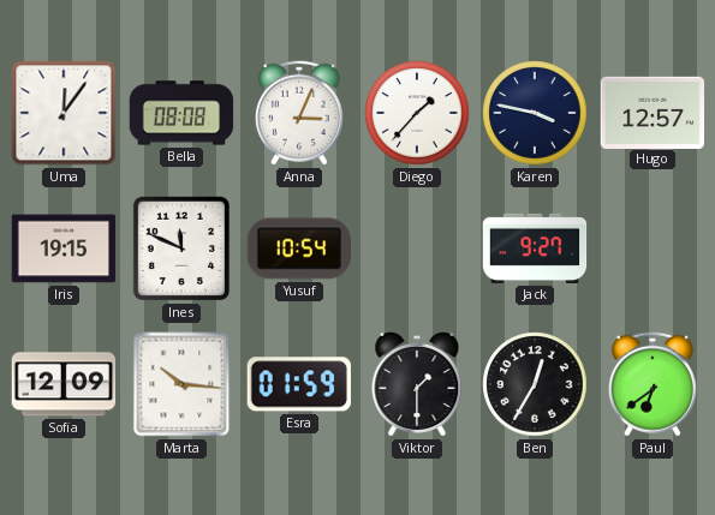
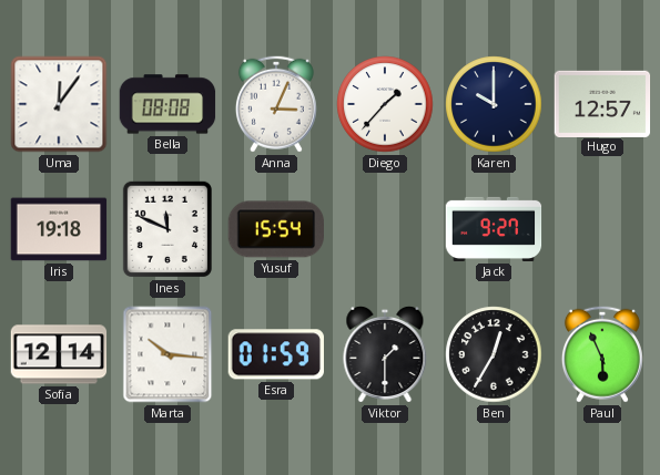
Karen: 3:47 -> 10:00 (494, 104)
Iris: 19:15 -> 19:18 (59, 229)
Yusuf: 10:54 -> 15:54 (276, 229)
Sofia: 12:09 -> 12:14 (59, 354)
Paul: 6:39 -> 5:56 (602, 354)
